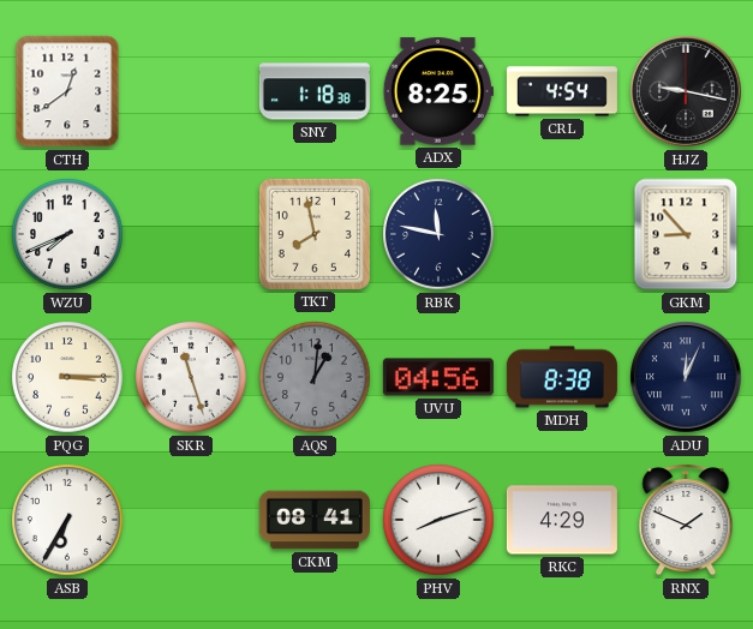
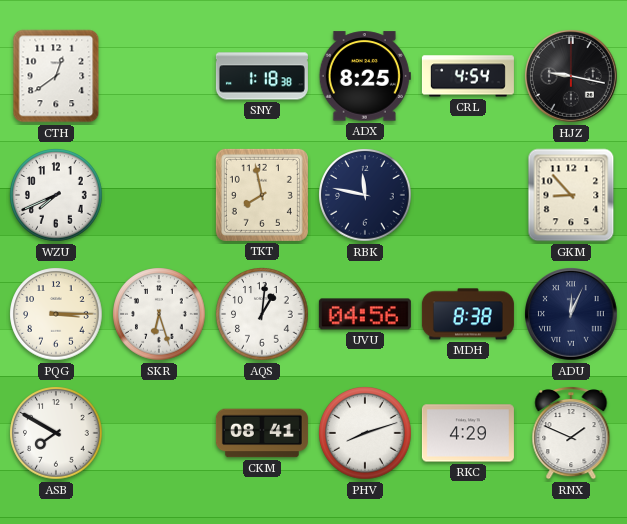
SKR: 11:27 -> 6:27 (159, 314)
AQS dial: grey -> white (262, 314)
ASB: 6:35 -> 7:50 (56, 433)
